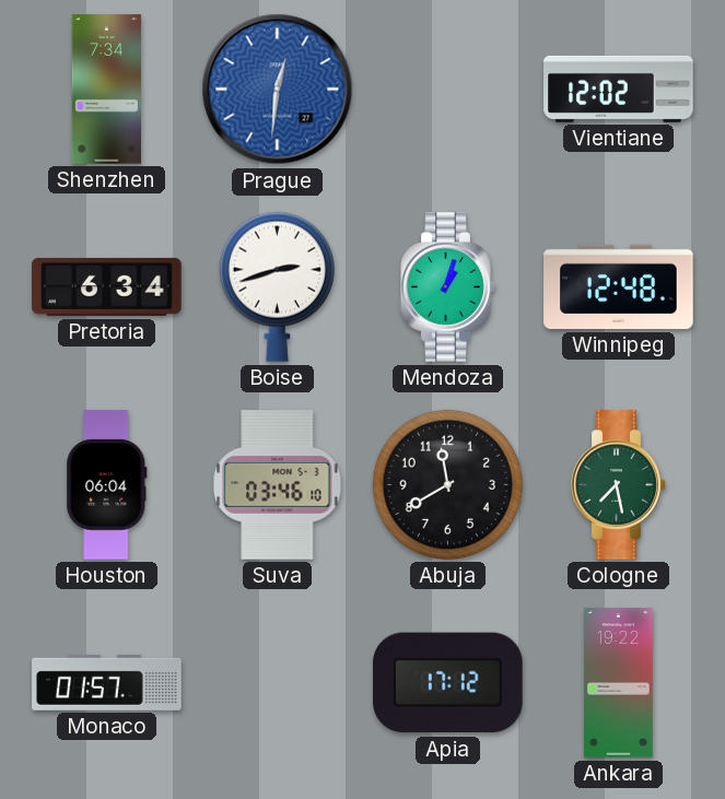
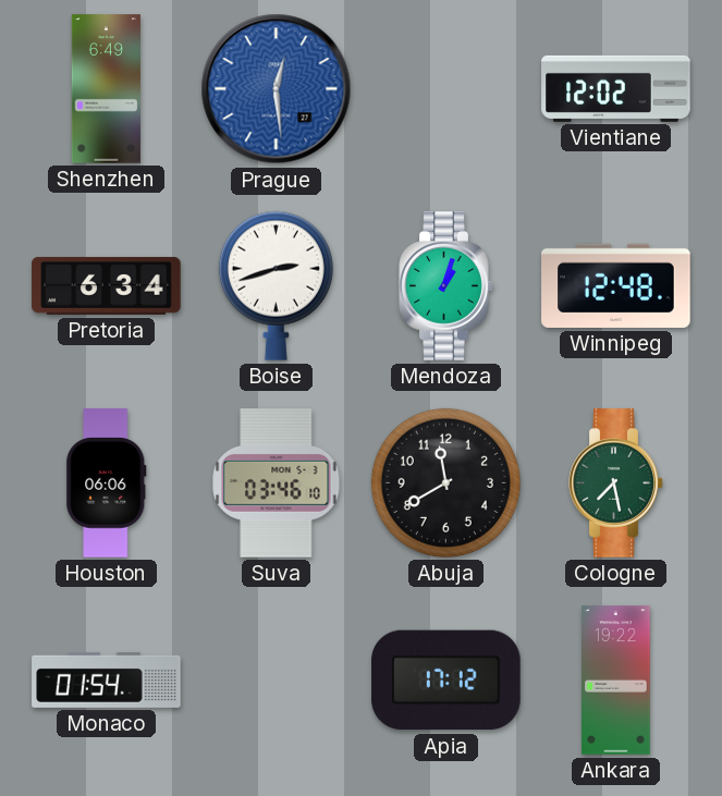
Shenzhen: 7:34 -> 6:49 (106, 89)
Prague: 12:31 -> 12:29 (277, 89)
Houston: 06:04 -> 06:06 (107, 483)
Monaco: 01:57 -> 01:54 (107, 679)
